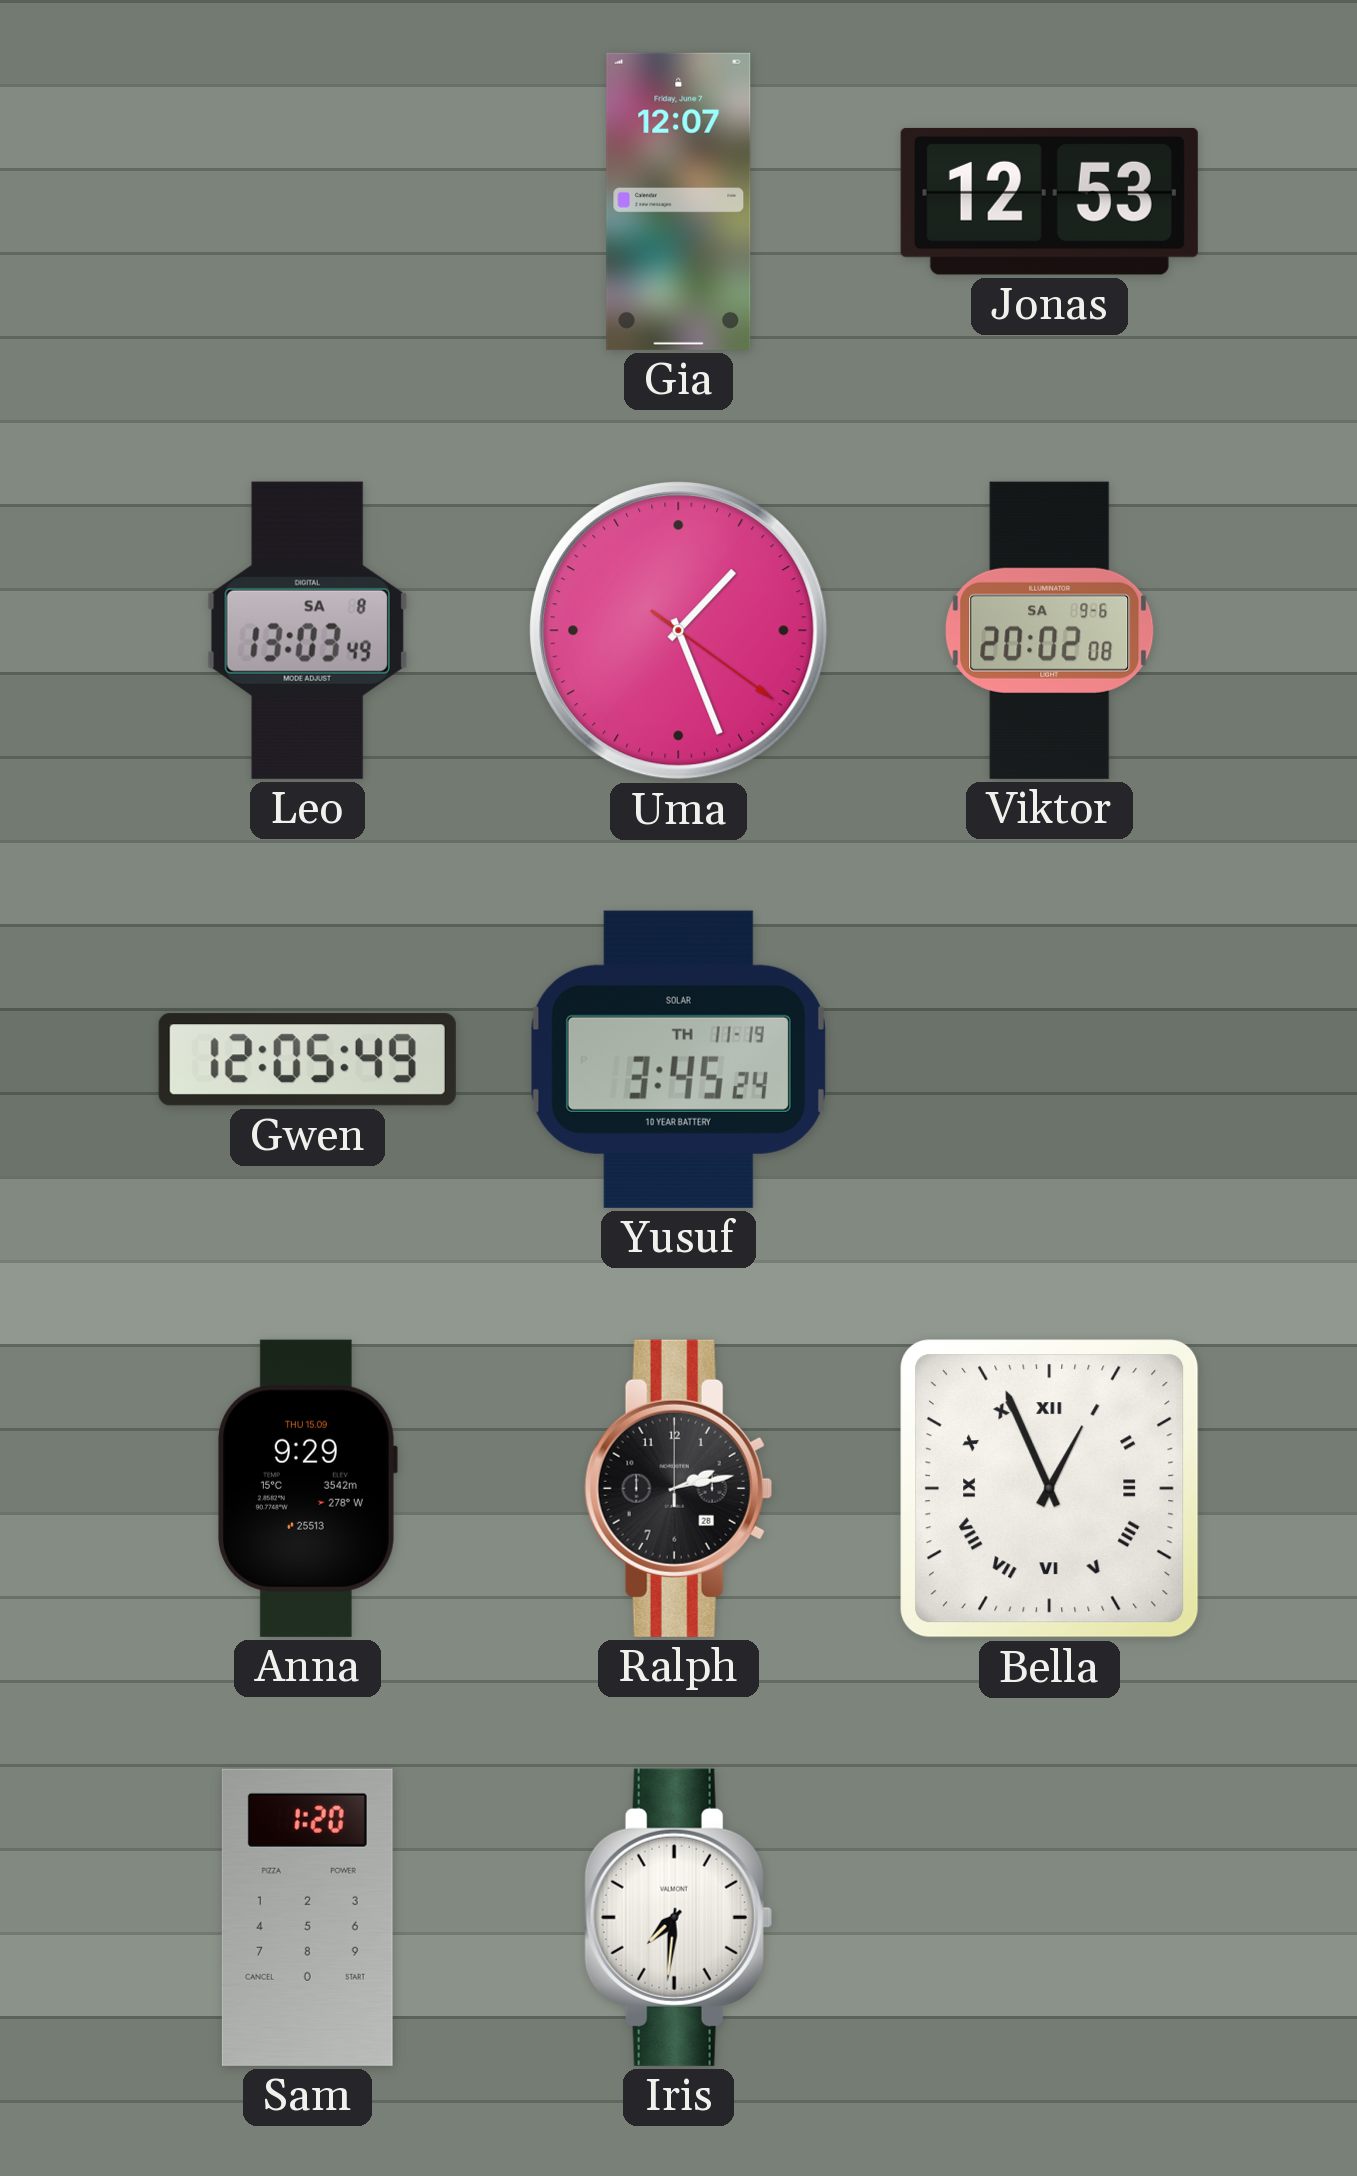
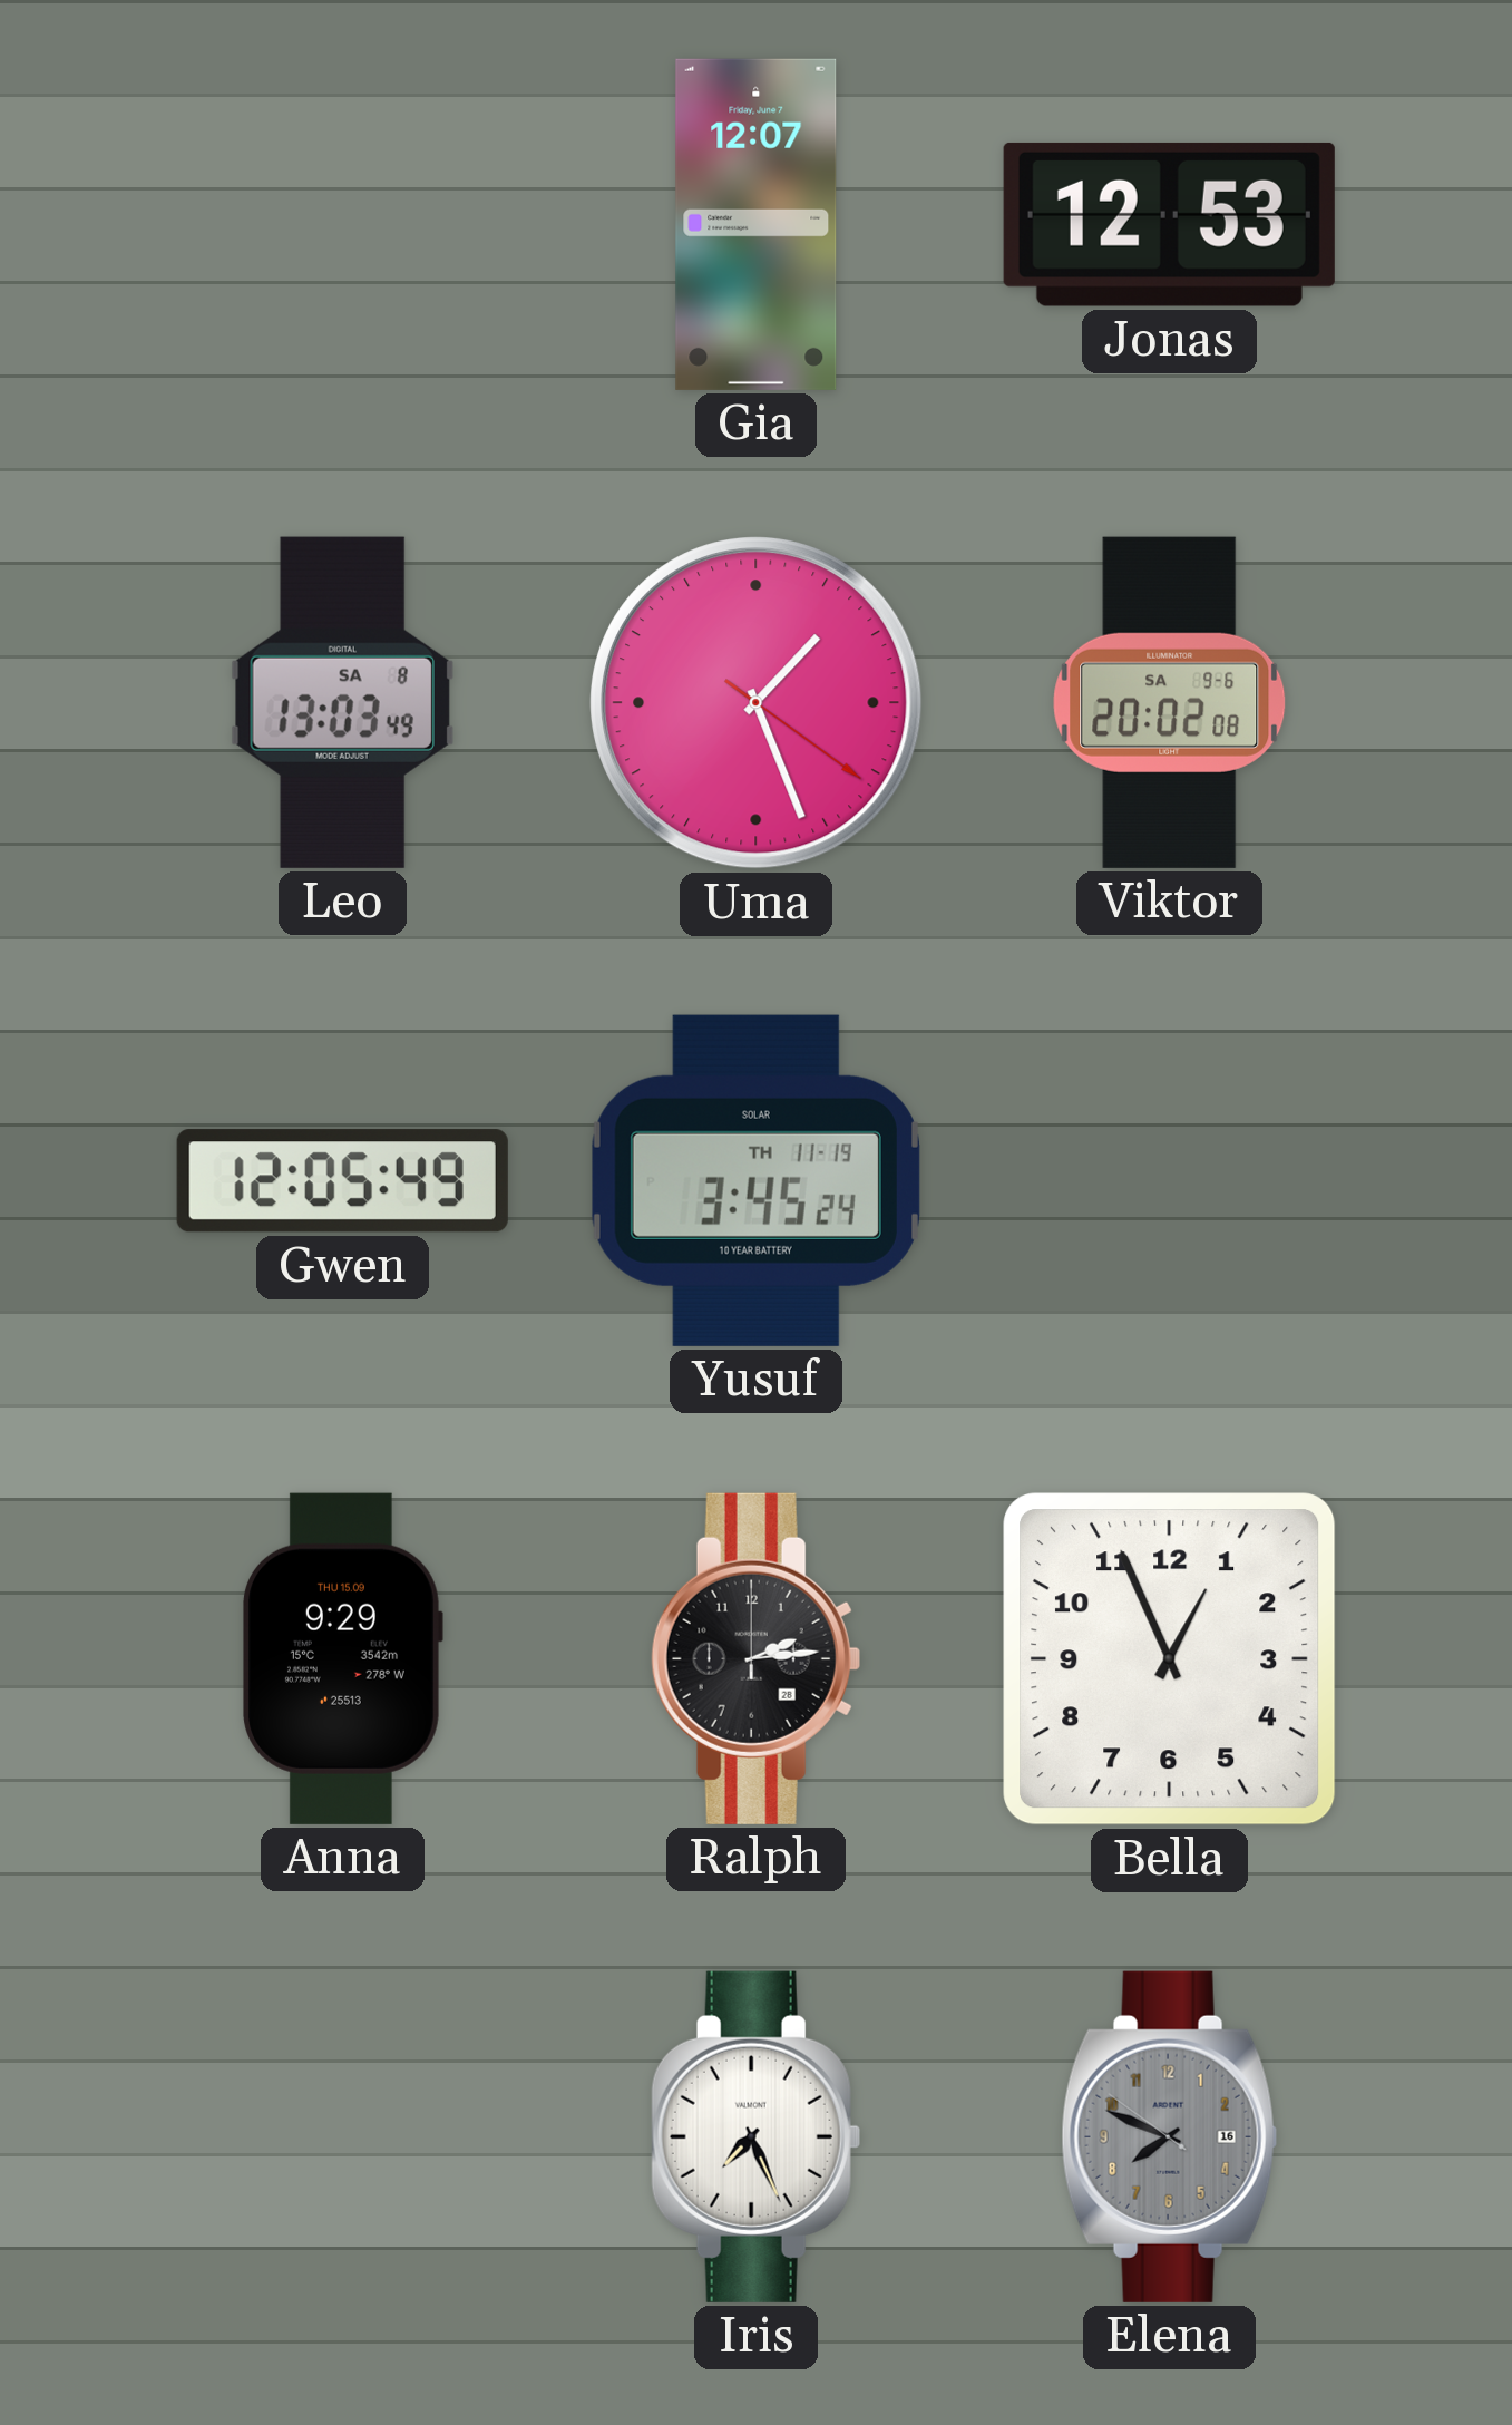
Ralph: 2:13 -> 2:14 (755, 1658)
Bella numerals: Roman -> Arabic (1170, 1659)
Sam: 1:20 -> none (307, 1917)
Iris: 7:31 -> 7:26 (755, 2136)
Elena: none -> 7:48 (1169, 2136)
